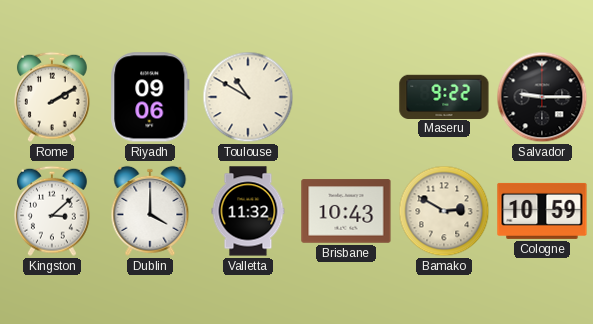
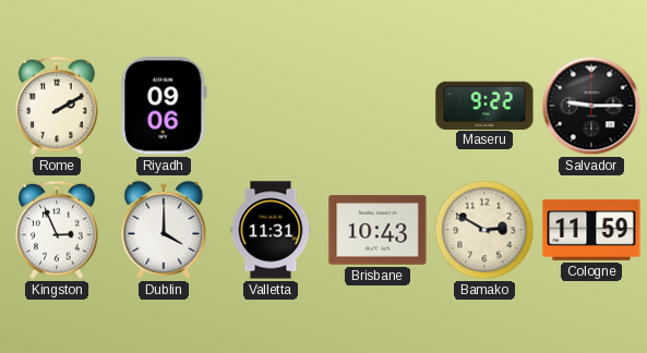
Toulouse: 10:50 -> none (248, 97)
Kingston: 3:08 -> 2:56 (58, 230)
Valletta: 11:32 -> 11:31 (271, 230)
Cologne: 10:59 -> 11:59 (591, 230)
